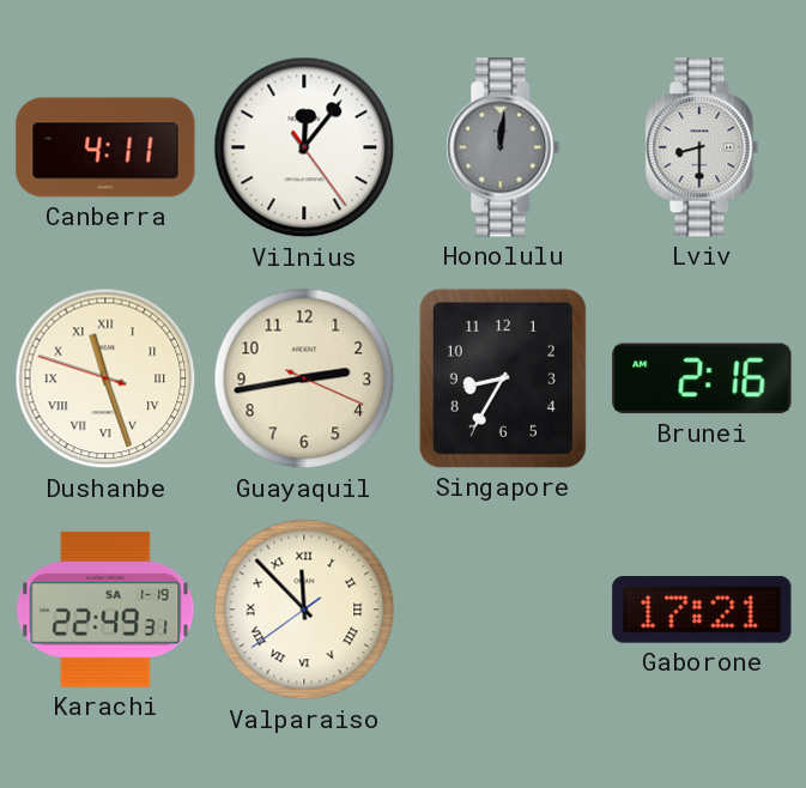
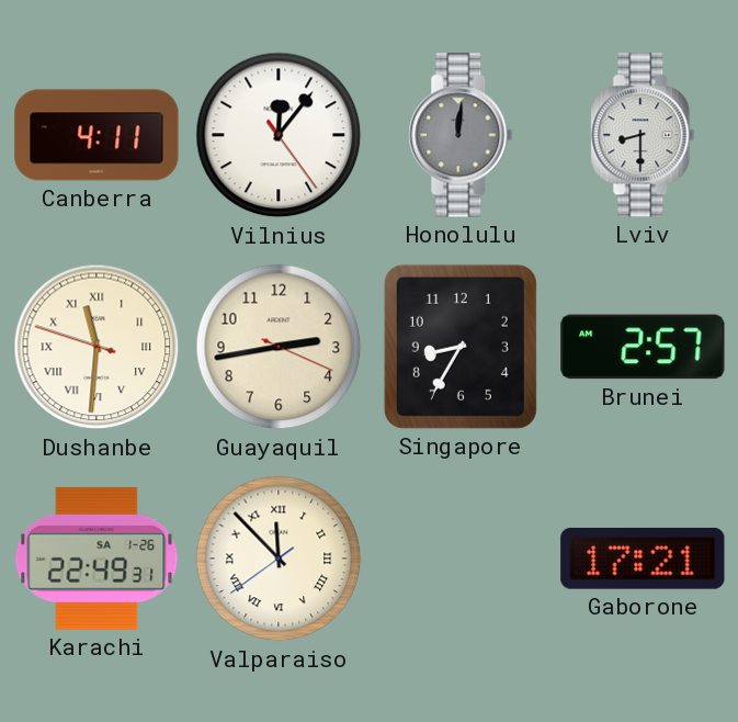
Dushanbe: 11:26 -> 11:30 (96, 347)
Brunei: 2:16 -> 2:57 (643, 347)
Karachi date: SA 1-19 -> SA 1-26 (96, 559)
